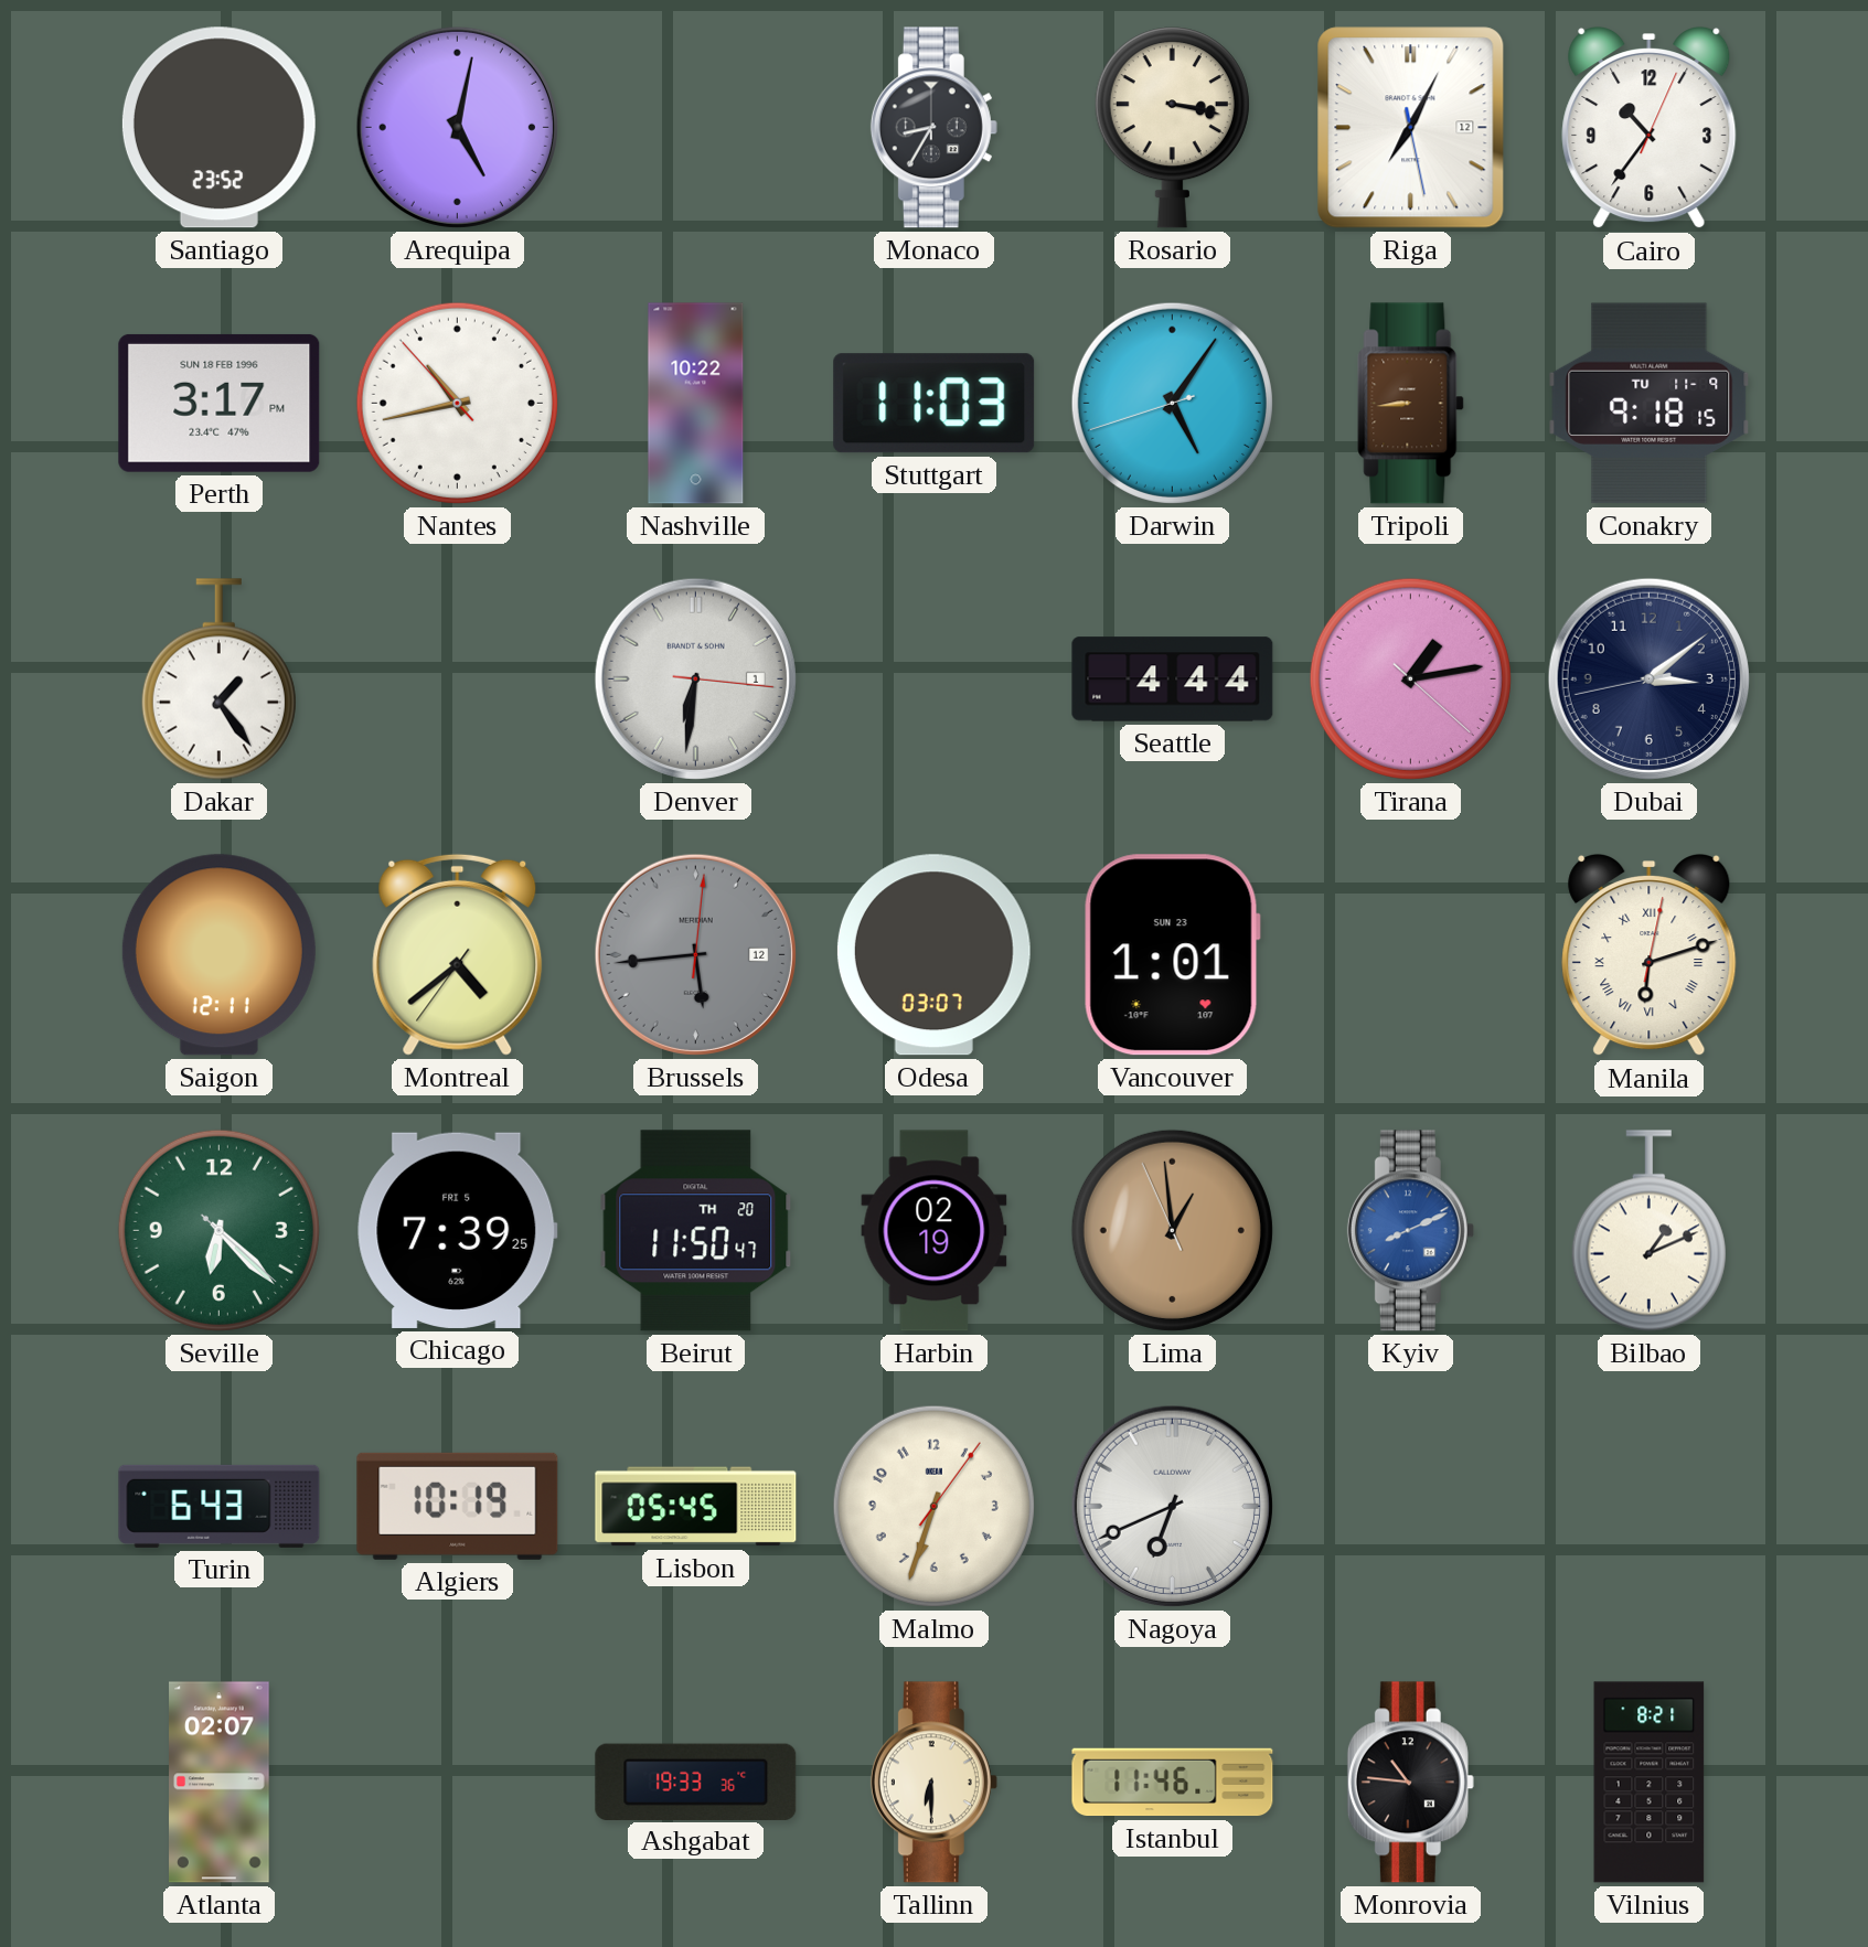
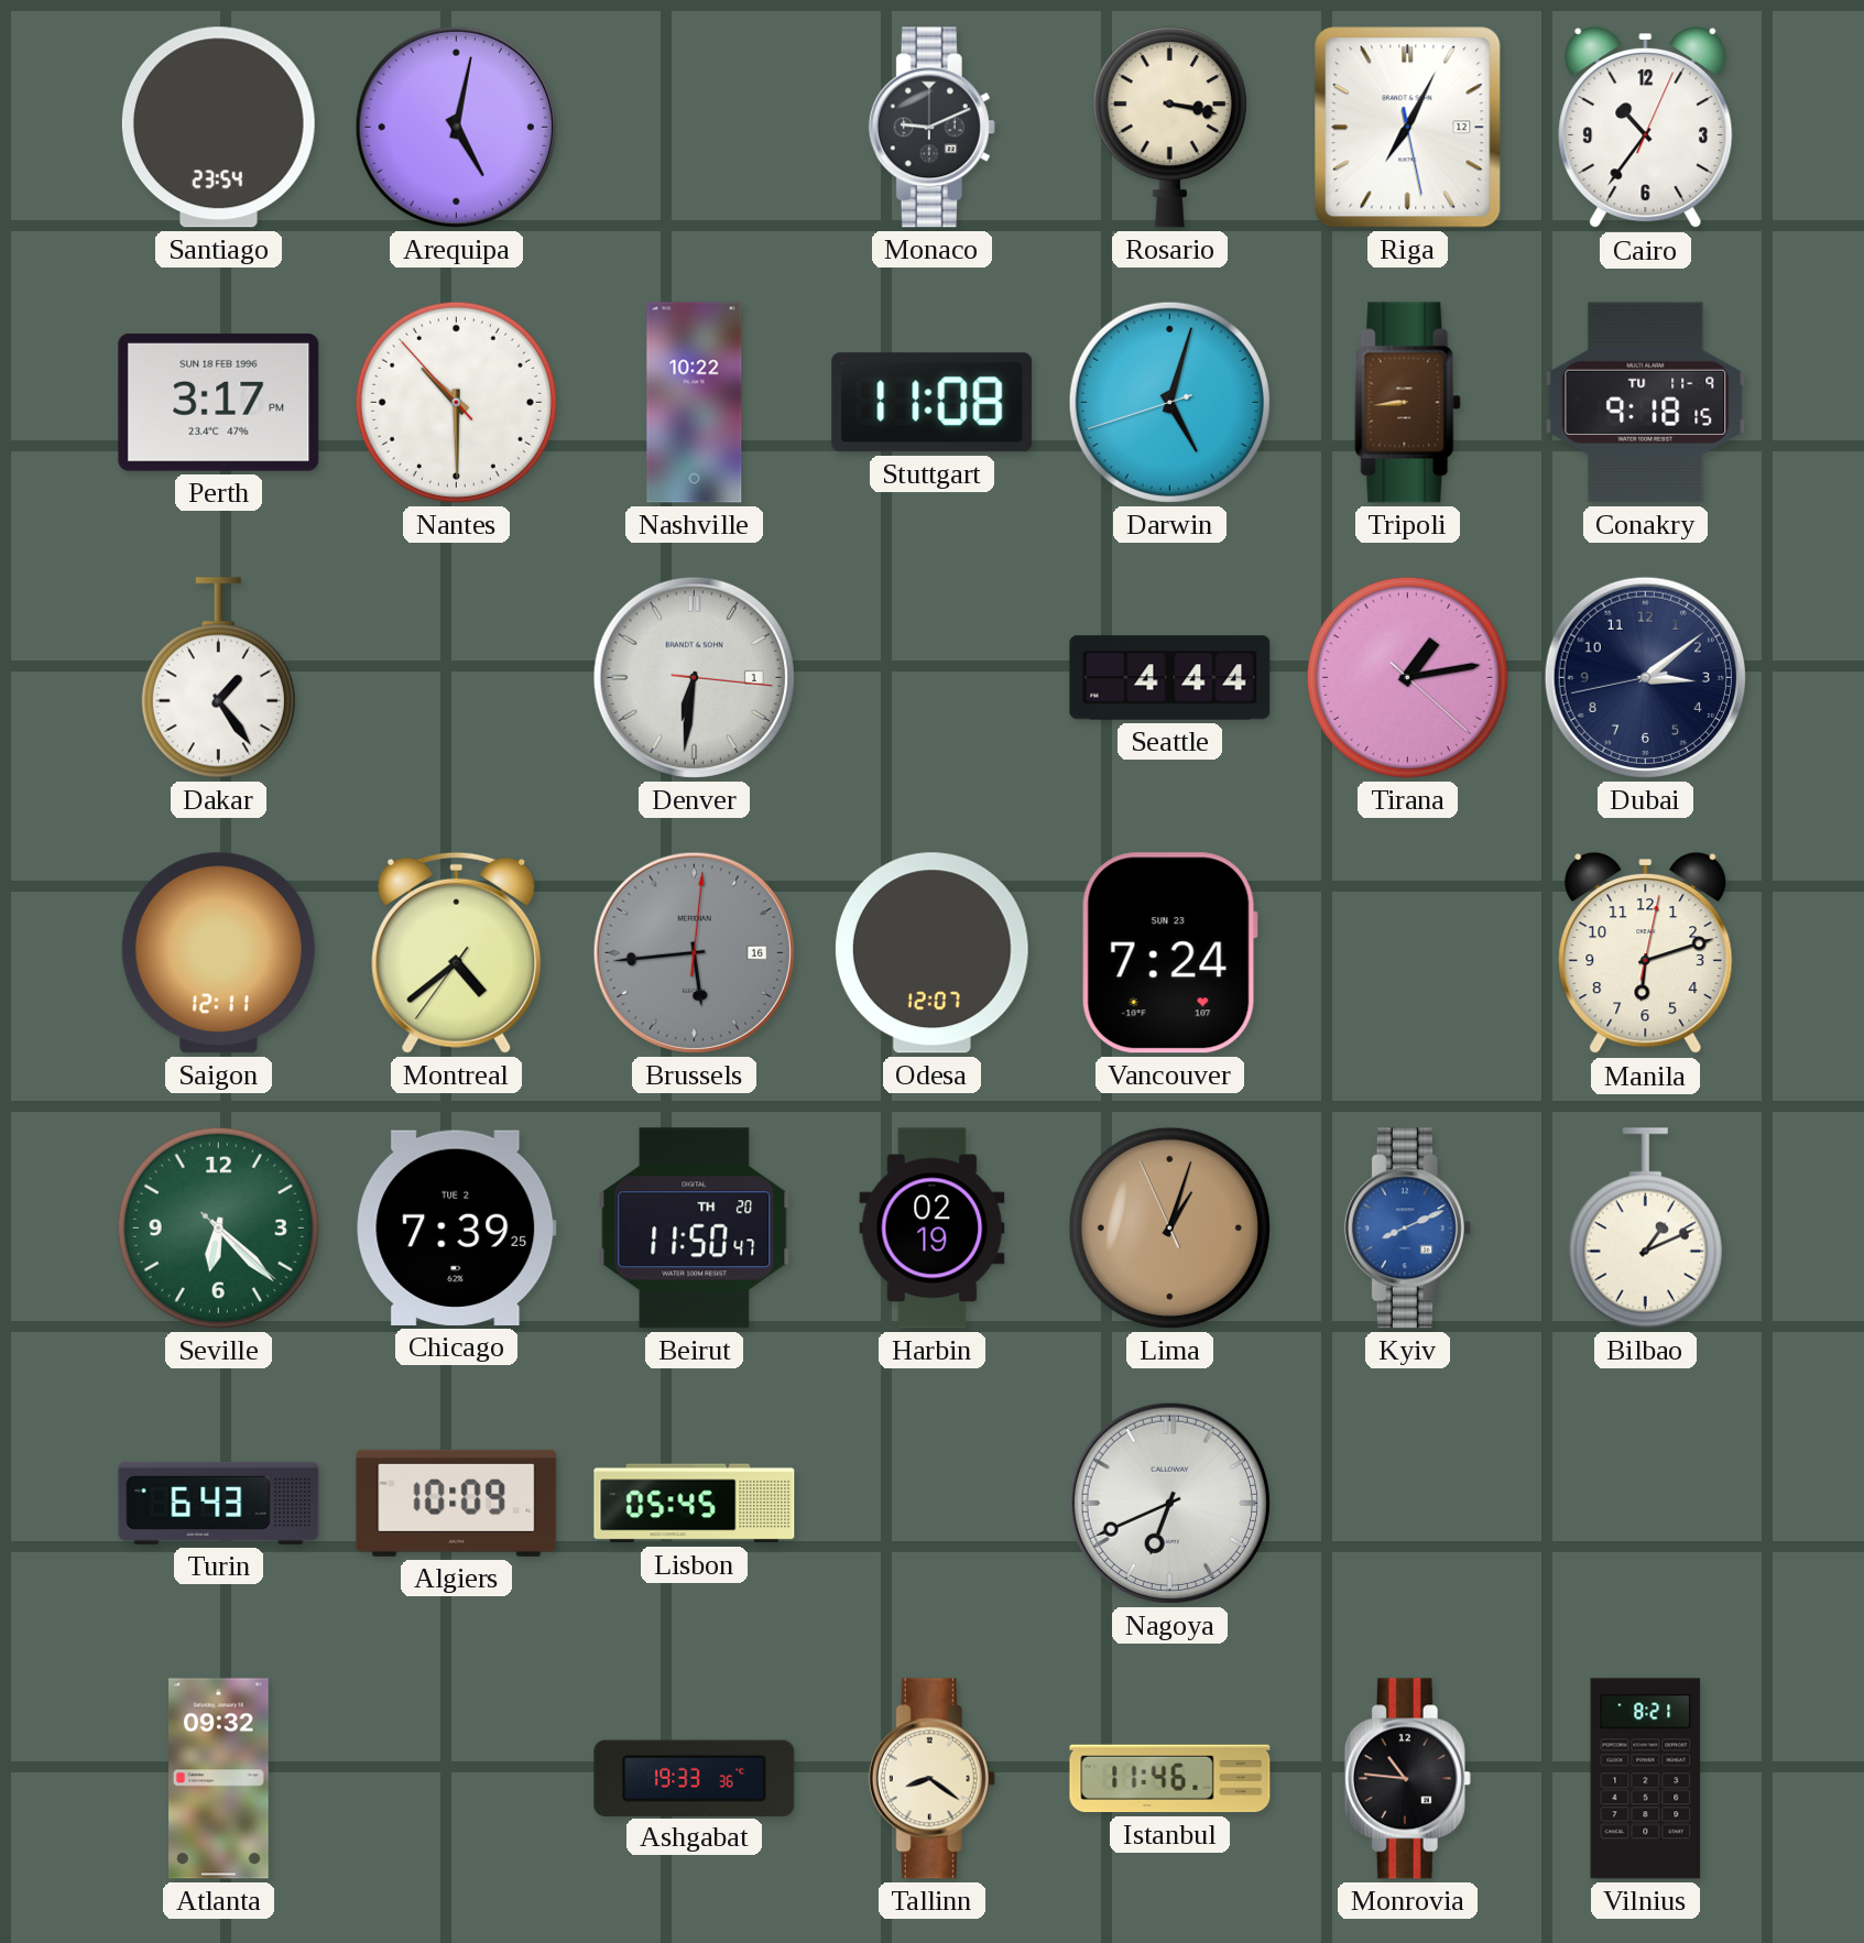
Santiago: 23:52 -> 23:54 (218, 128)
Monaco: 8:35 -> 9:11 (931, 128)
Nantes: 10:42 -> 10:29 (456, 402)
Stuttgart: 11:03 -> 11:08 (933, 403)
Darwin: 5:05 -> 5:02 (1169, 402)
Brussels date: 12 -> 16 (694, 952)
Odesa: 03:07 -> 12:07 (931, 953)
Vancouver: 1:01 -> 7:24 (1169, 953)
Manila numerals: Roman -> Arabic (1646, 953)
Chicago date: FRI 5 -> TUE 2 (457, 1227)
Lima: 12:58 -> 1:02 (1169, 1227)
Algiers: 10:19 -> 10:09 (457, 1503)
Malmo: 6:33 -> none (933, 1506)
Atlanta: 02:07 -> 09:32 (219, 1779)
Tallinn: 6:30 -> 8:21 (931, 1779)
